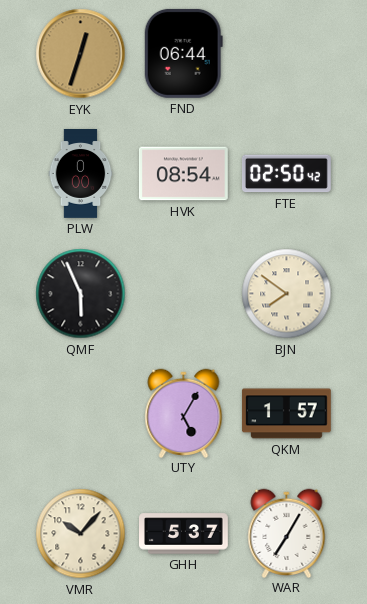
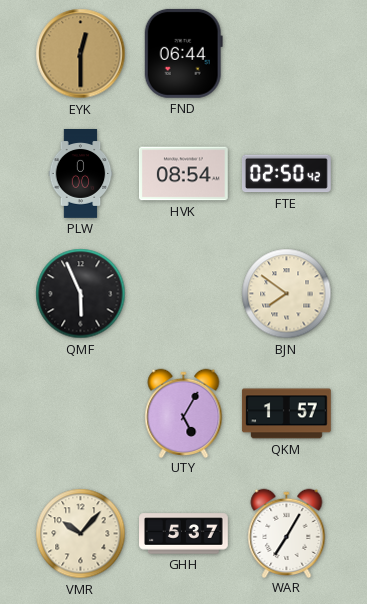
EYK: 12:33 -> 12:30 (81, 54)
